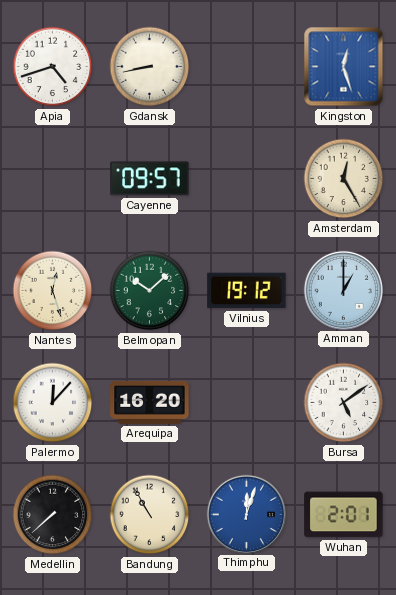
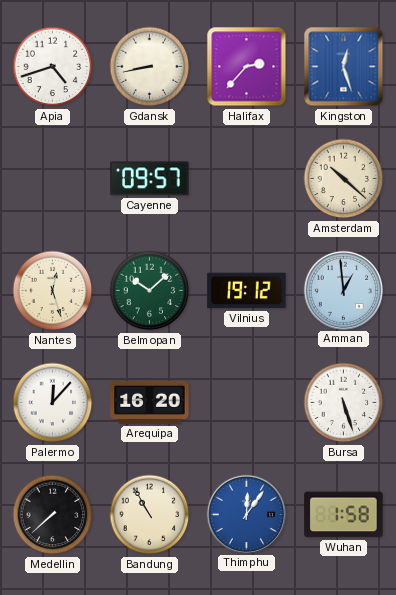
Halifax: none -> 2:37 (247, 67)
Amsterdam: 12:25 -> 10:22 (344, 179)
Amman: 1:00 -> 12:59 (343, 290)
Bursa: 5:09 -> 5:27 (344, 403)
Thimphu: 12:03 -> 12:06 (246, 514)
Wuhan: 2:01 -> 1:58 (344, 515)
